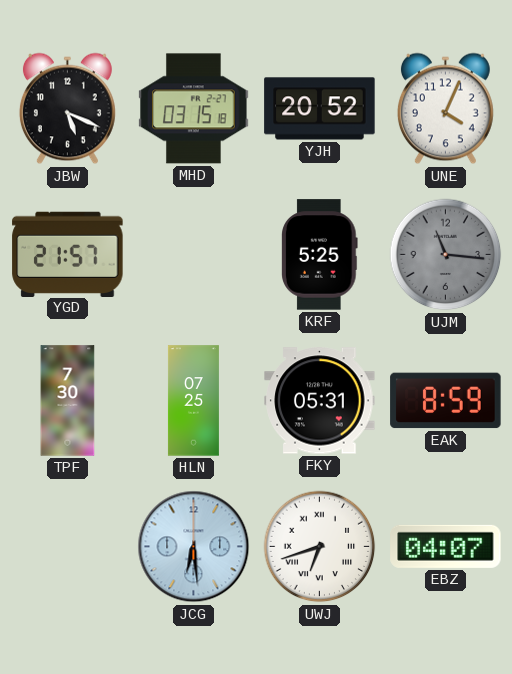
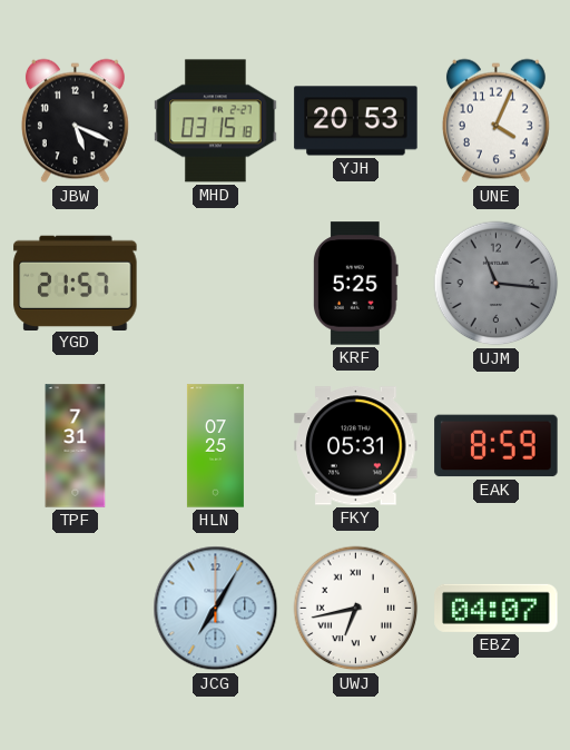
YJH: 20:52 -> 20:53 (356, 121)
TPF: 7:30 -> 7:31 (76, 446)
JCG: 6:29 -> 7:05 (216, 609)
UWJ: 6:42 -> 6:43 (356, 609)
